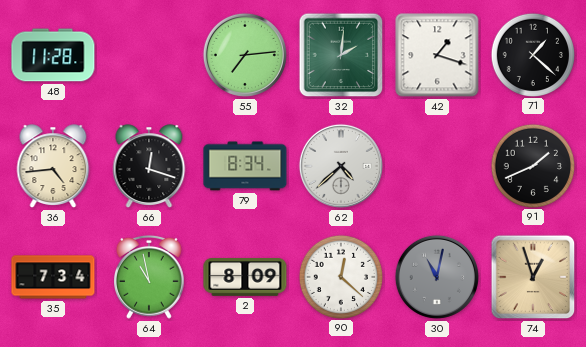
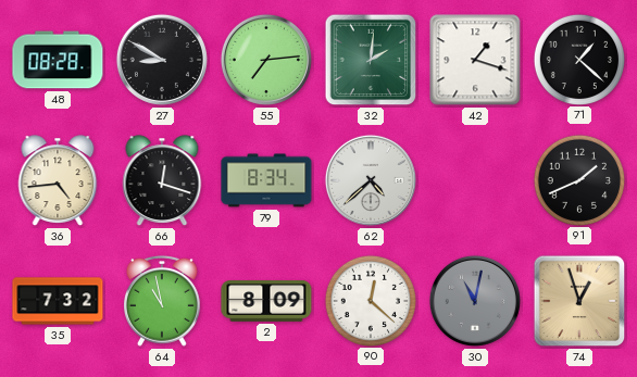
48: 11:28 -> 08:28 (58, 60)
27: none -> 8:50 (162, 60)
35: 7:34 -> 7:32 (58, 301)
